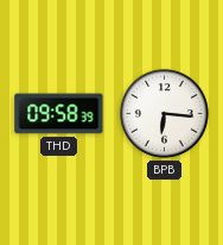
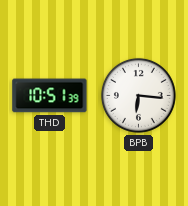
THD: 09:58 -> 10:51 (50, 96)
